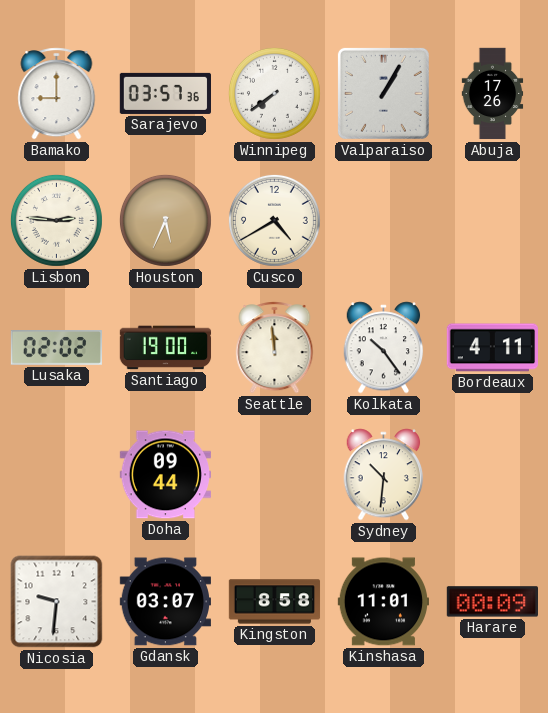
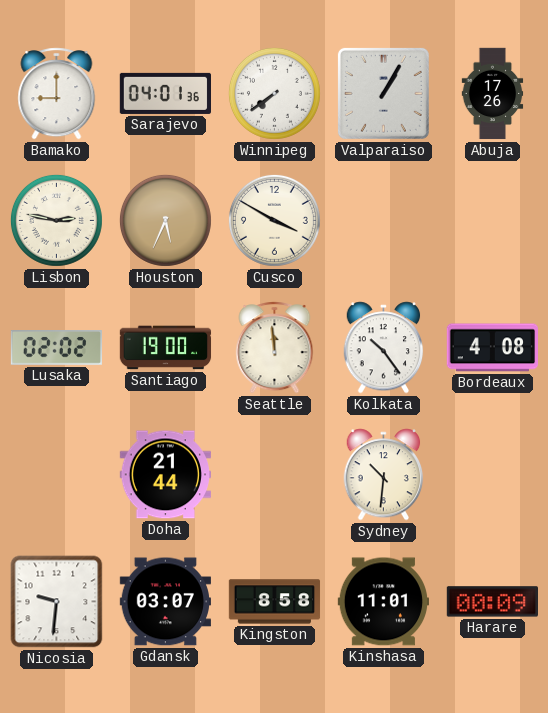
Sarajevo: 03:57 -> 04:01 (165, 93)
Lisbon: 2:46 -> 2:47 (56, 220)
Cusco: 4:40 -> 3:50 (274, 220)
Bordeaux: 4:11 -> 4:08 (492, 348)
Doha: 09:44 -> 21:44 (165, 475)
